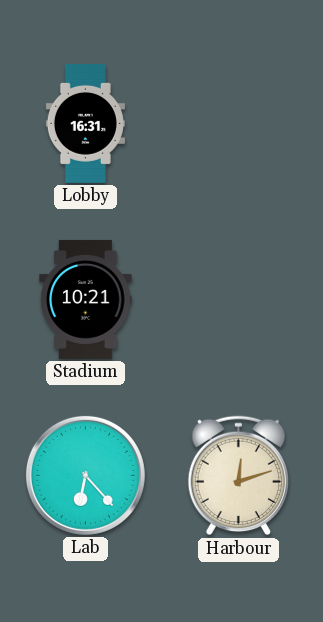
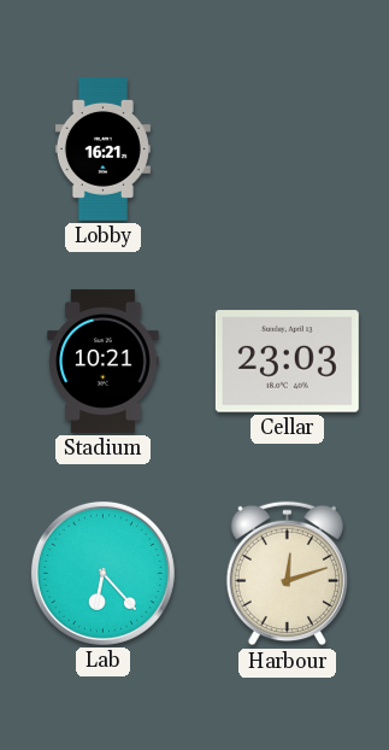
Lobby: 16:31 -> 16:21 (102, 148)
Cellar: none -> 23:03 (287, 362)
